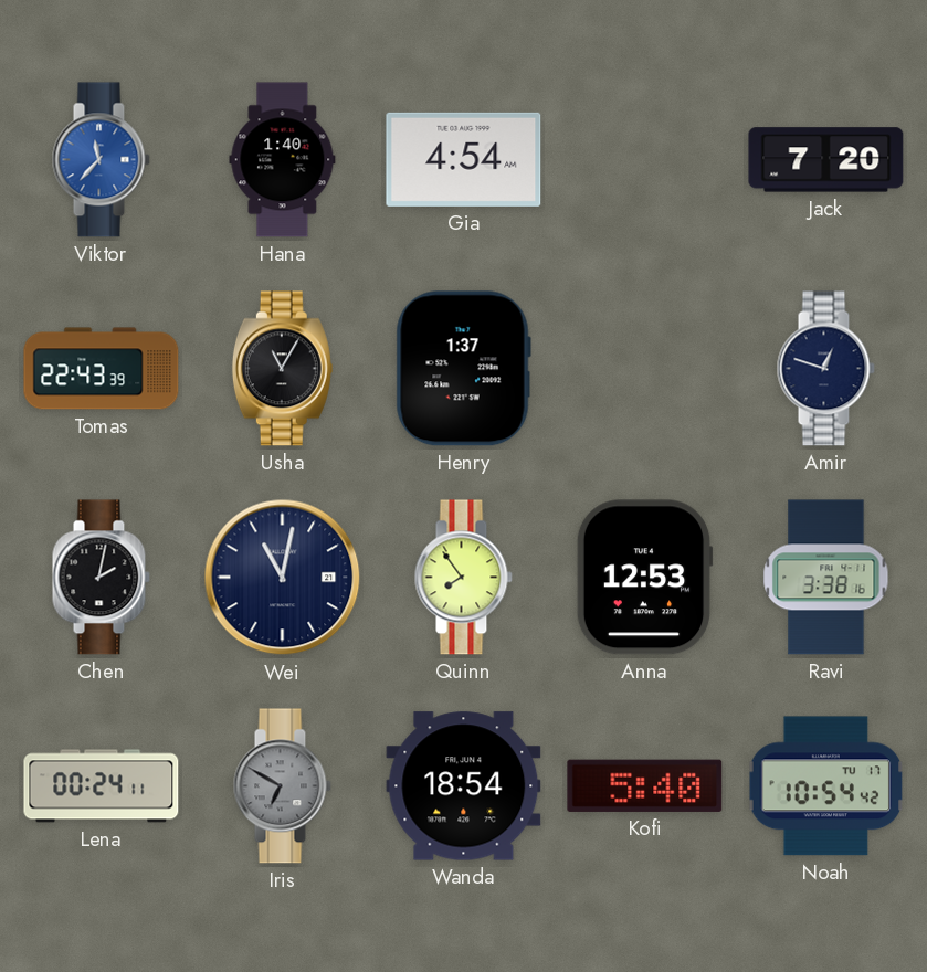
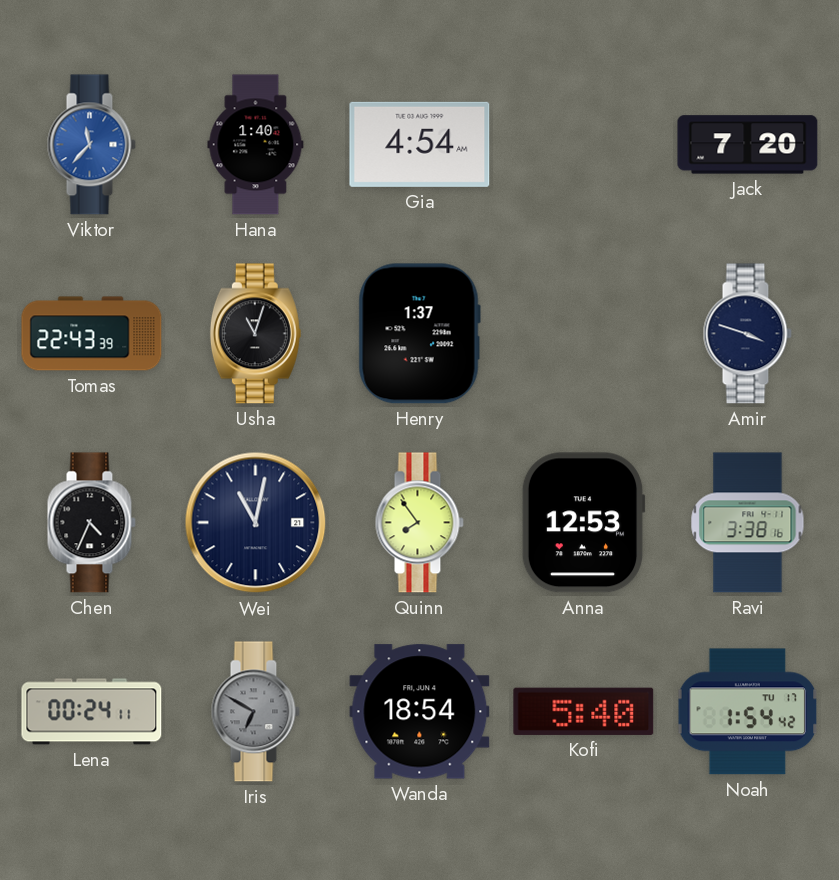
Usha: 11:05 -> 11:03 (255, 334)
Amir: 12:48 -> 3:48 (747, 334)
Chen: 2:02 -> 4:34 (91, 523)
Noah: 10:54 -> 1:54 (748, 712)
